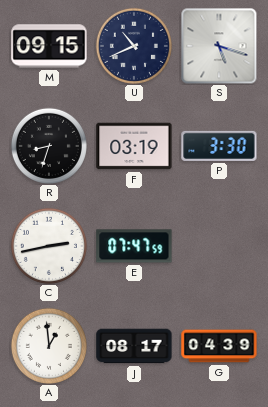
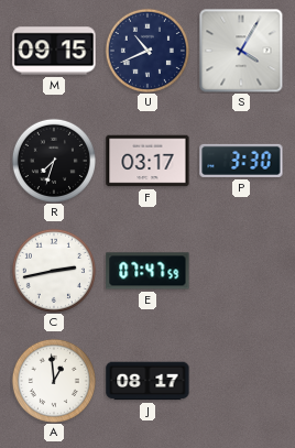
S: 5:18 -> 4:05 (241, 51)
R: 8:33 -> 7:33 (54, 161)
F: 03:19 -> 03:17 (147, 161)
G: 04:39 -> none (219, 346)
